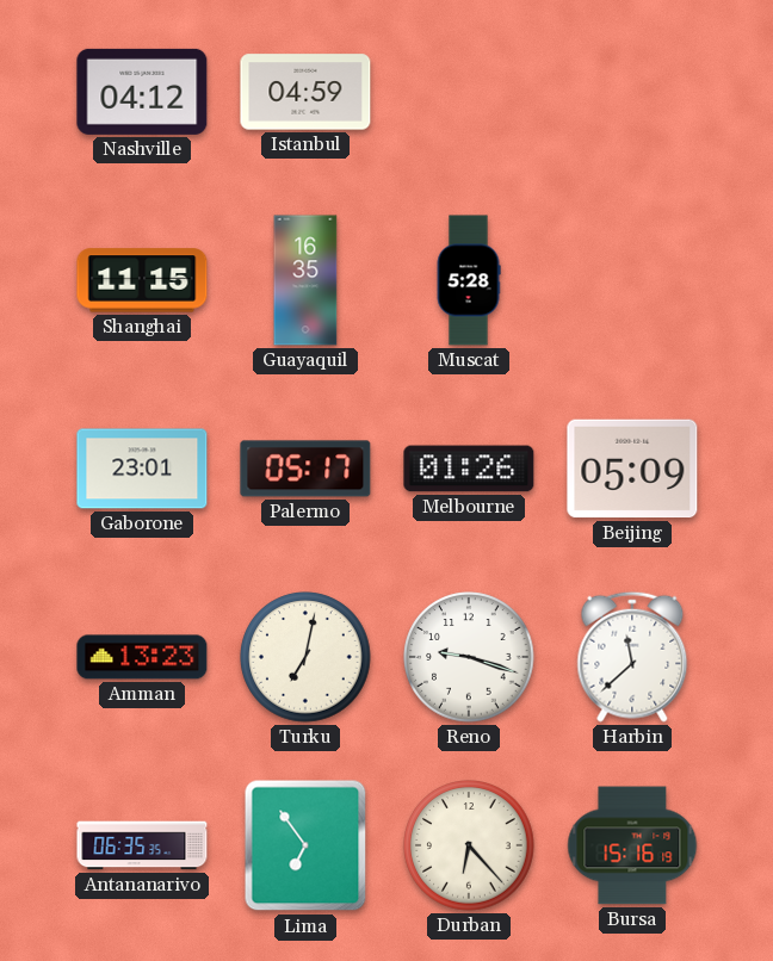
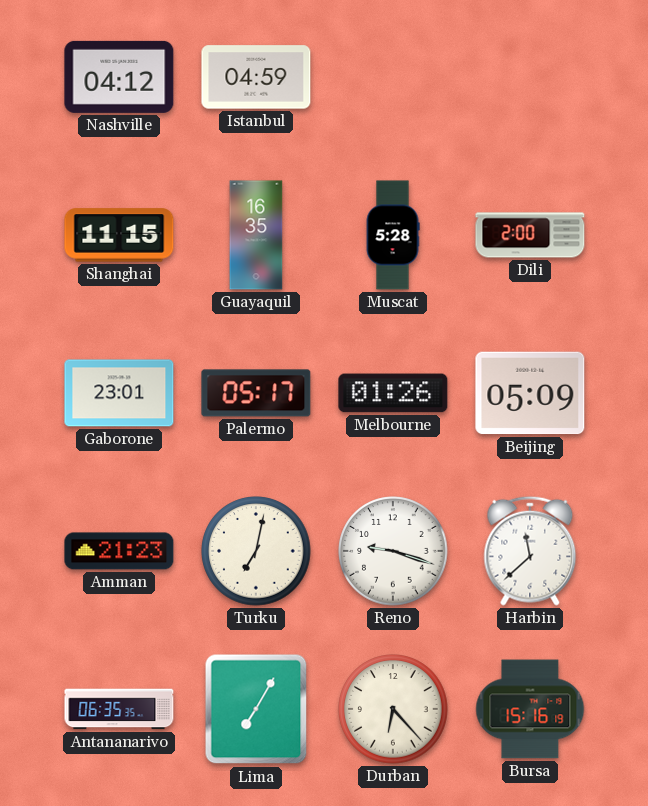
Dili: none -> 2:00 (530, 235)
Amman: 13:23 -> 21:23 (119, 551)
Lima: 6:54 -> 7:05 (256, 709)
